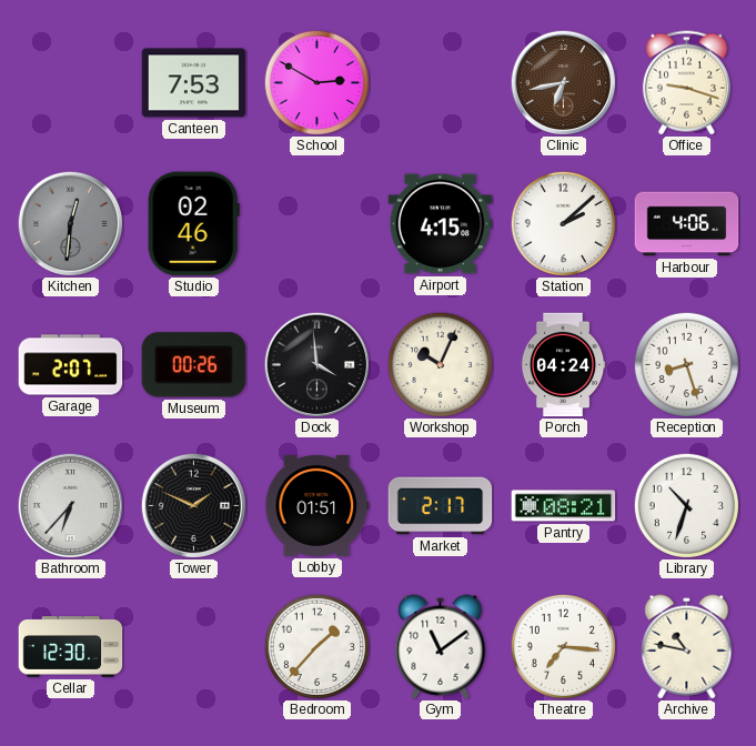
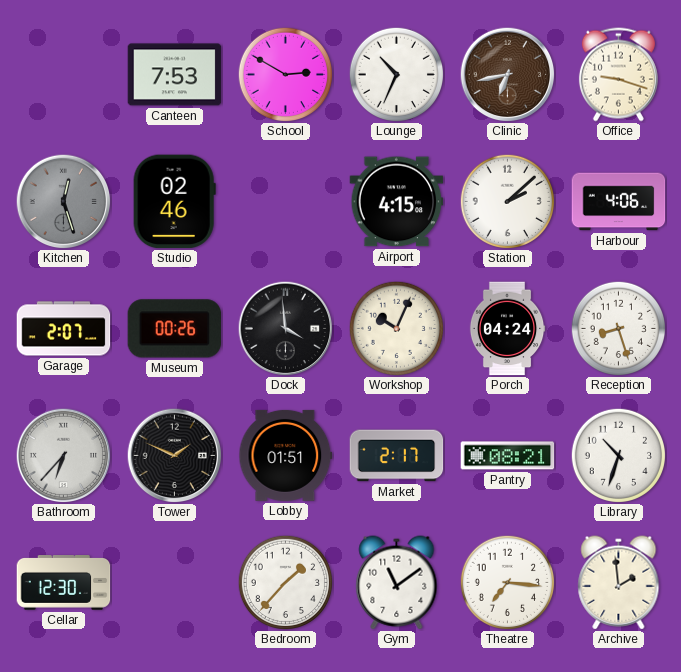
Lounge: none -> 10:34 (396, 74)
Kitchen: 12:31 -> 12:27 (63, 201)
Archive: 10:47 -> 1:59 (619, 583)
